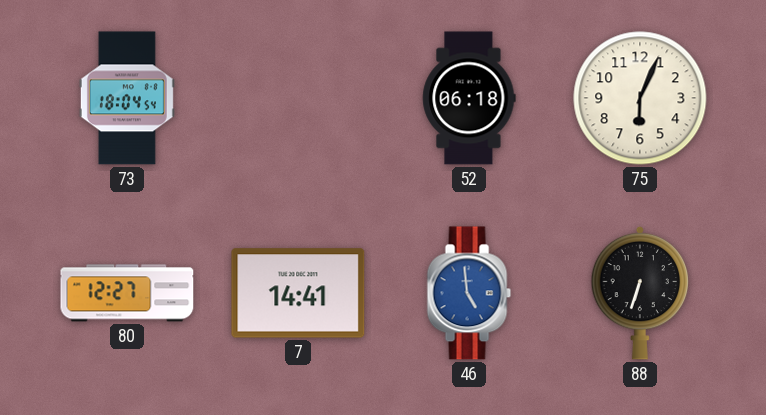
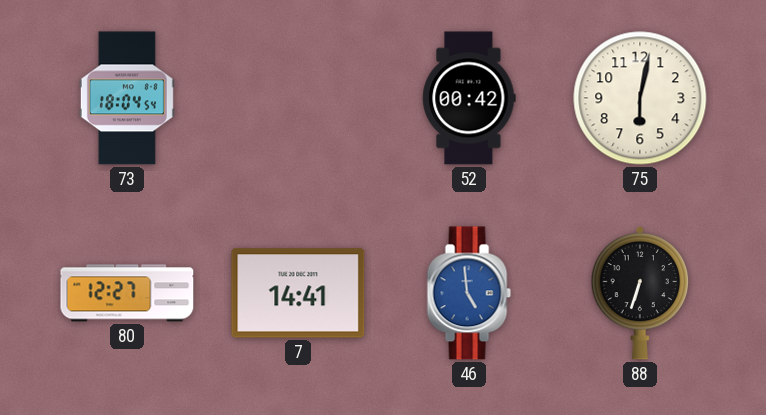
52: 06:18 -> 00:42 (469, 98)
75: 6:04 -> 6:02 (640, 98)
